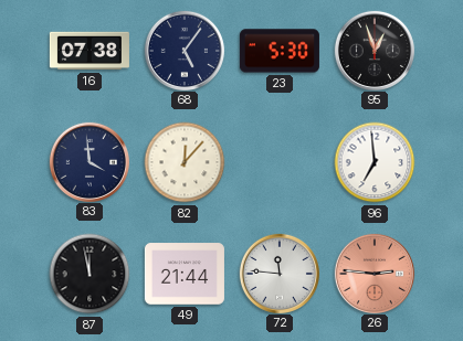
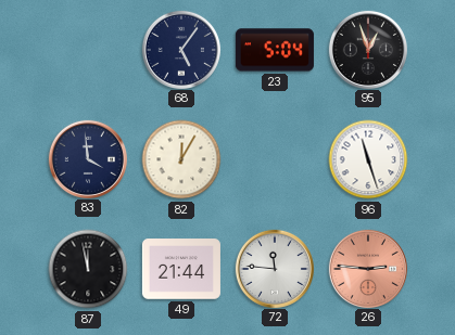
16: 07:38 -> none (90, 51)
23: 5:30 -> 5:04 (275, 50)
82: 12:07 -> 12:05 (181, 159)
96: 6:59 -> 11:27 (368, 159)
